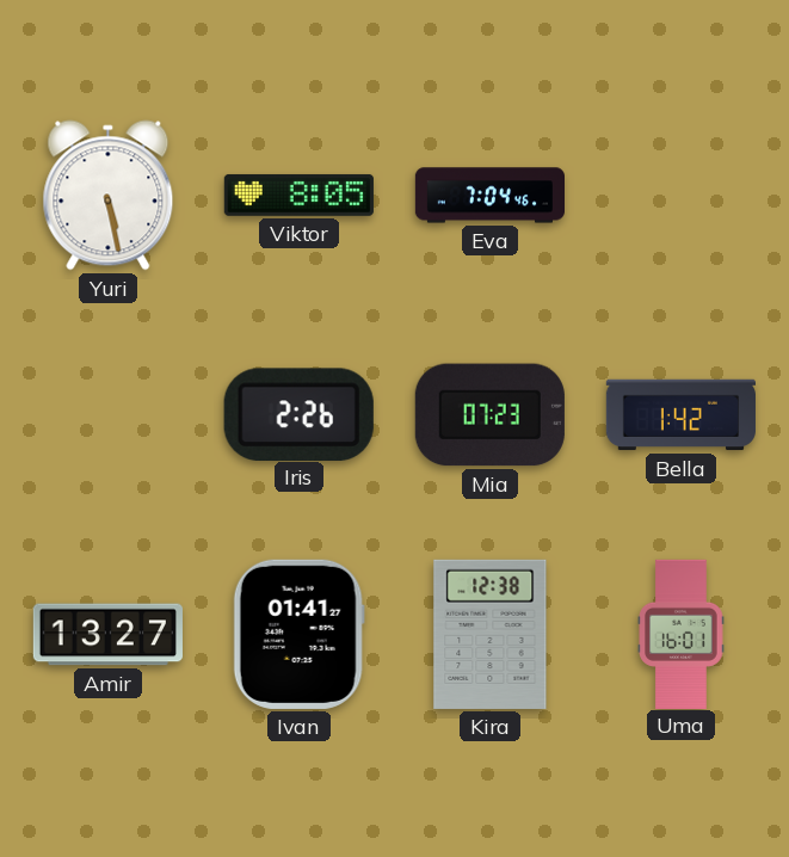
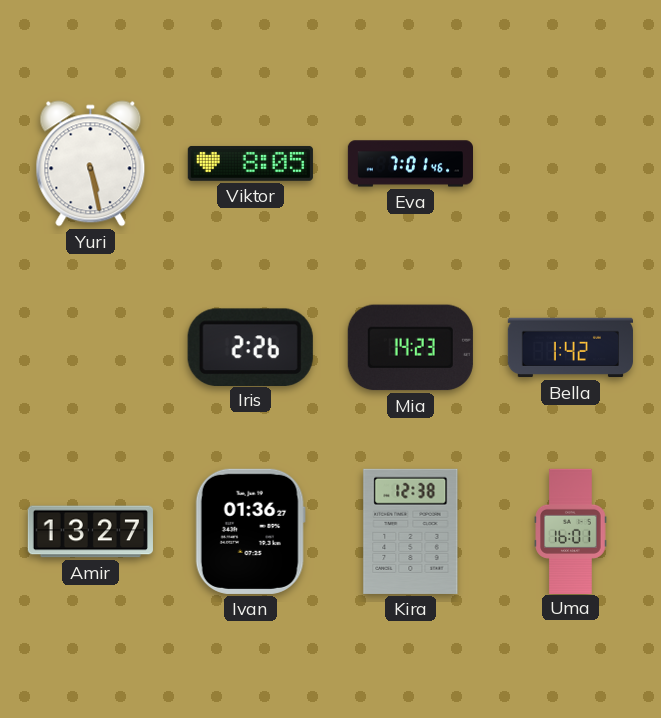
Eva: 7:04 -> 7:01 (410, 164)
Mia: 07:23 -> 14:23 (410, 348)
Ivan: 01:41 -> 01:36 (250, 531)
